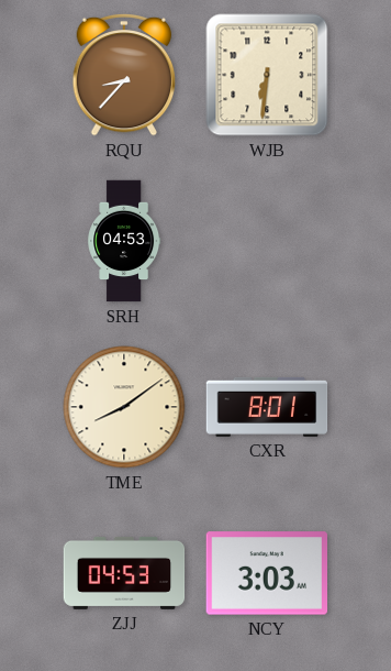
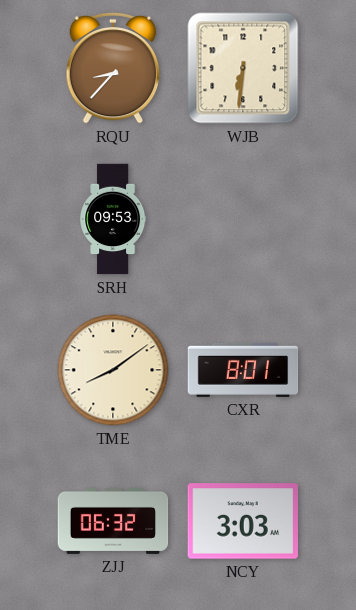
SRH: 04:53 -> 09:53 (113, 219)
ZJJ: 04:53 -> 06:32 (113, 521)
